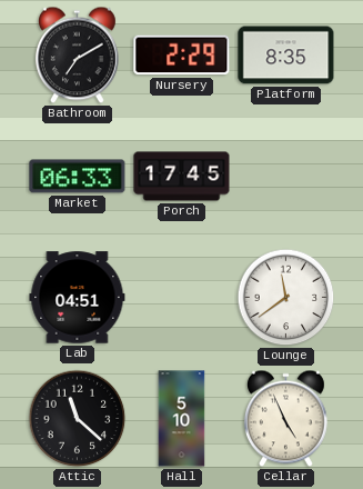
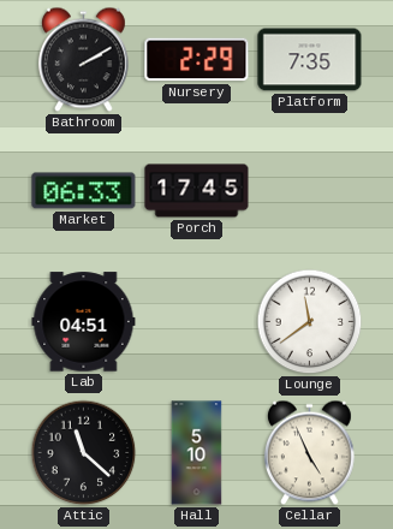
Bathroom: 7:10 -> 2:10 (84, 60)
Platform: 8:35 -> 7:35 (310, 60)
